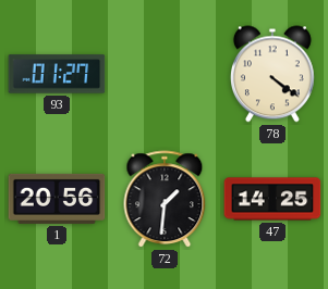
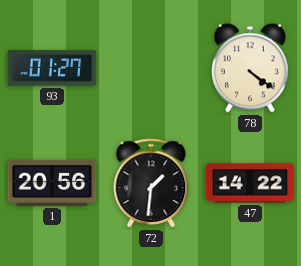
47: 14:25 -> 14:22 (250, 183)
